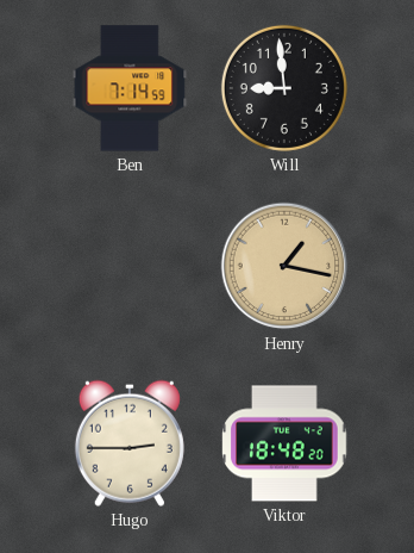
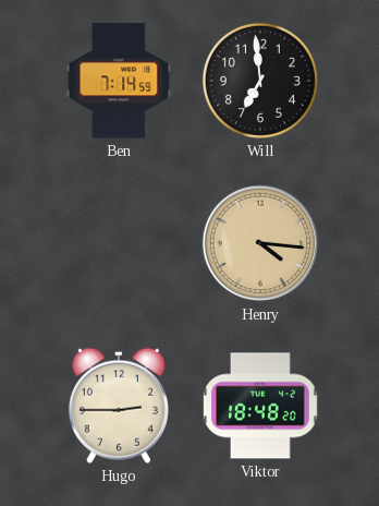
Will: 8:59 -> 6:59 (260, 81)
Henry: 1:17 -> 4:16 (260, 243)
